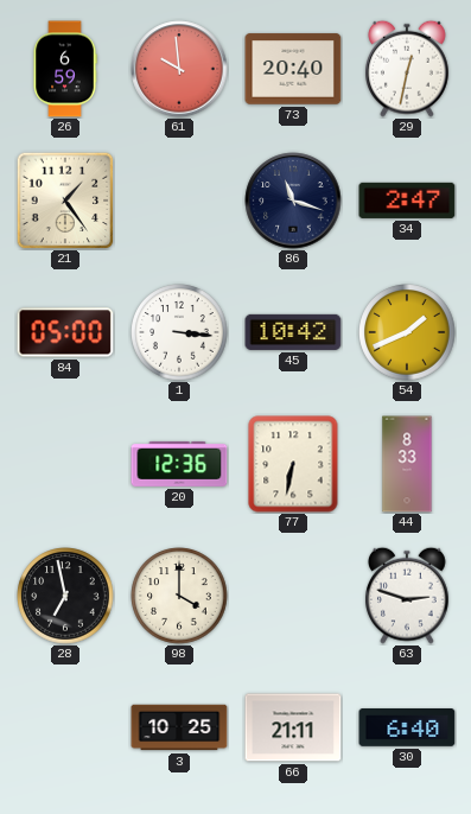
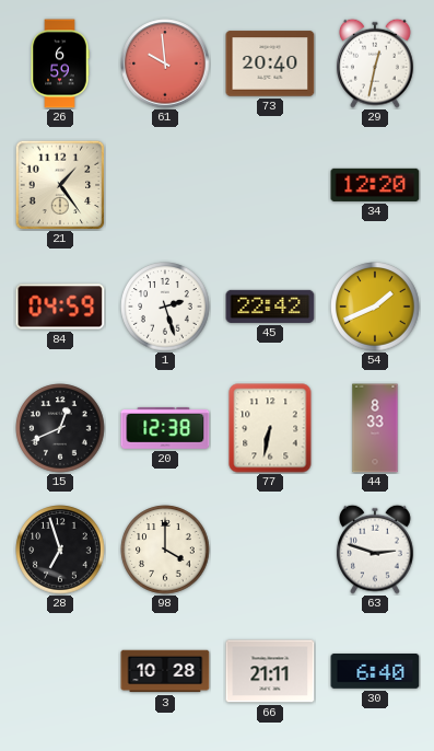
86: 11:18 -> none (293, 201)
34: 2:47 -> 12:20 (375, 185)
84: 05:00 -> 04:59 (60, 307)
1: 3:16 -> 2:27 (165, 307)
45: 10:42 -> 22:42 (270, 307)
15: none -> 12:41 (60, 428)
20: 12:36 -> 12:38 (165, 428)
28: 6:58 -> 6:57 (60, 550)
3: 10:25 -> 10:28 (165, 671)
